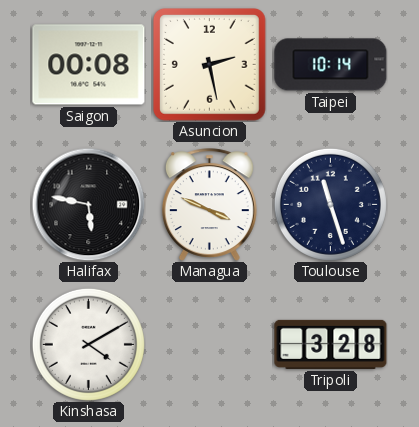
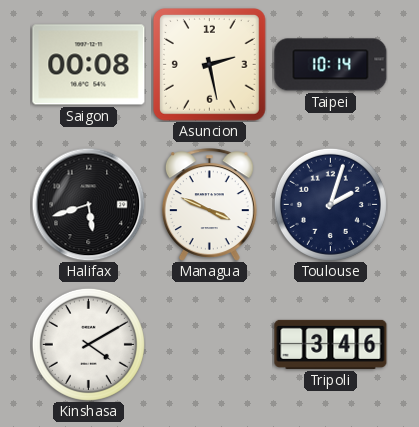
Halifax: 5:47 -> 5:42 (88, 204)
Toulouse: 11:27 -> 2:03 (330, 204)
Tripoli: 3:28 -> 3:46 (331, 344)
